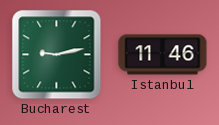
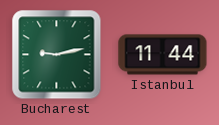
Istanbul: 11:46 -> 11:44 (163, 55)
